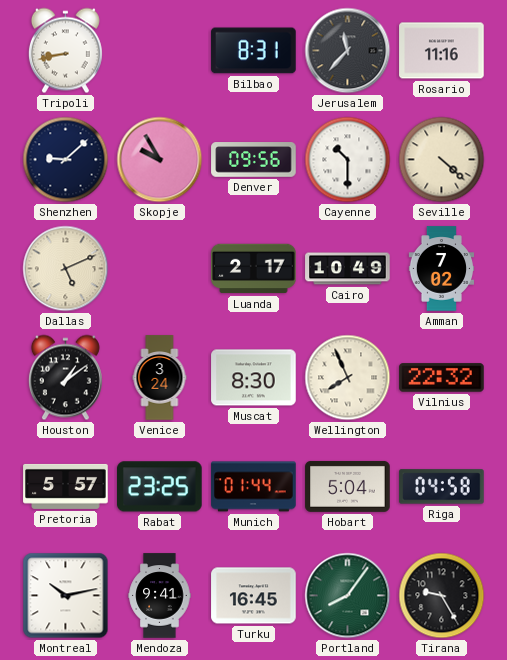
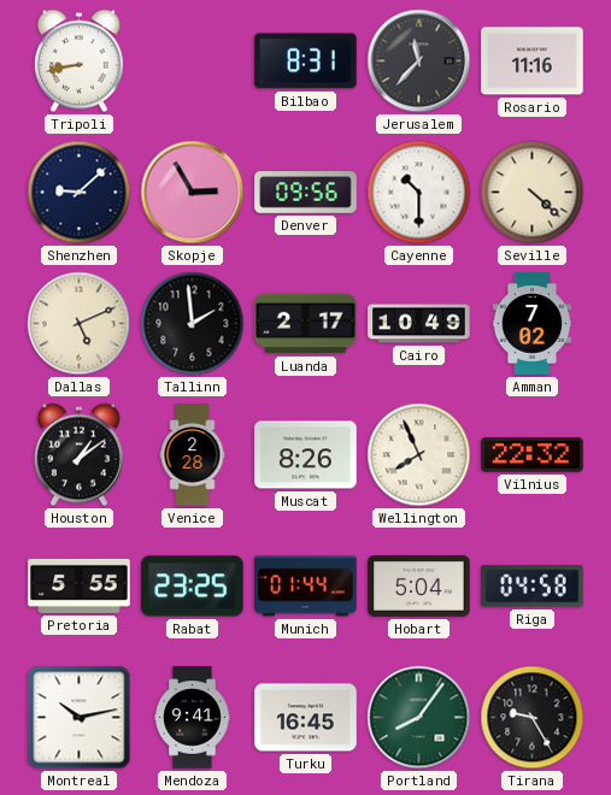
Skopje: 9:55 -> 2:55 (193, 193)
Tallinn: none -> 1:59 (193, 324)
Venice: 3:24 -> 2:28 (193, 455)
Muscat: 8:30 -> 8:26 (306, 455)
Pretoria: 5:57 -> 5:55 (80, 585)
